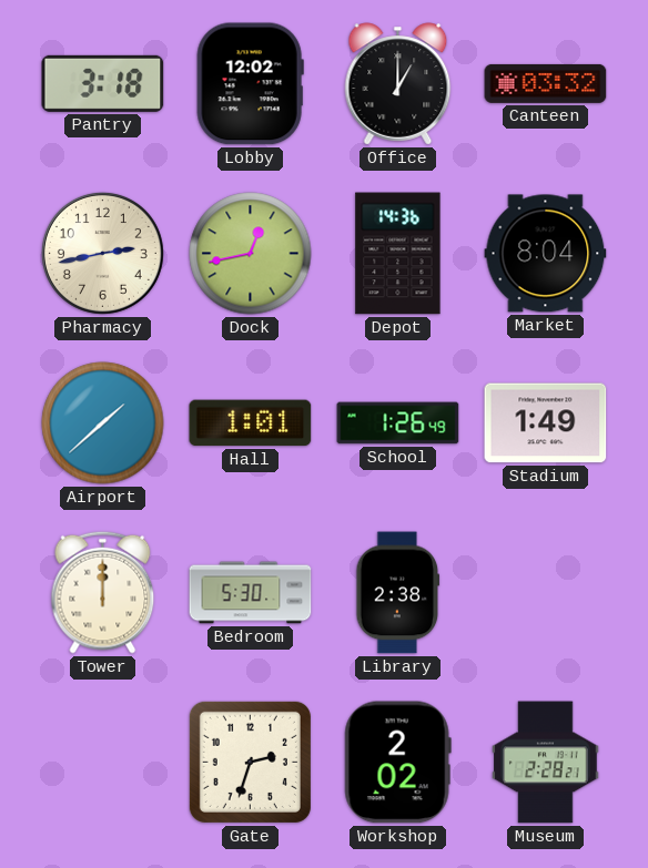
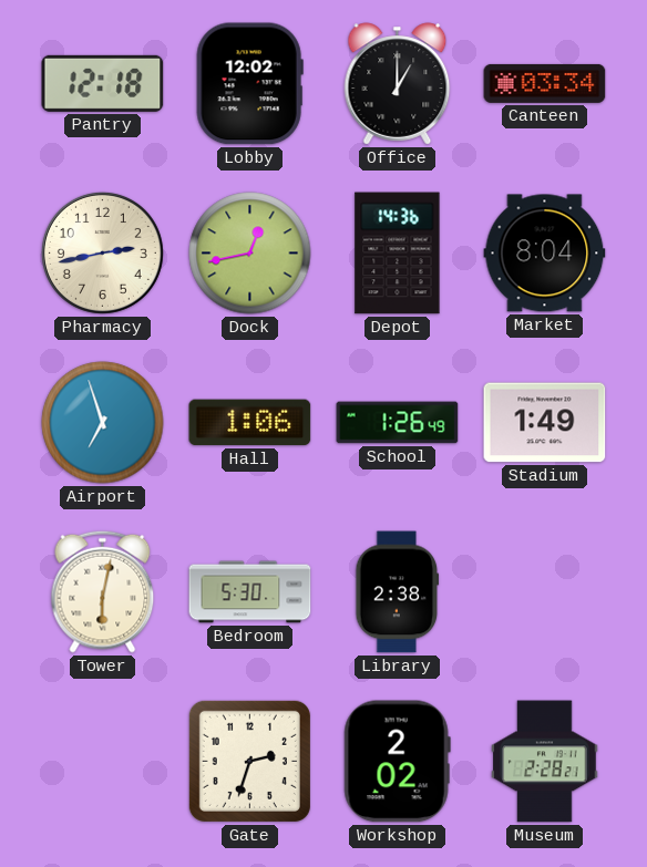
Pantry: 3:18 -> 12:18 (103, 83)
Canteen: 03:32 -> 03:34 (545, 83)
Airport: 1:38 -> 6:57 (103, 423)
Hall: 1:01 -> 1:06 (250, 423)
Tower: 12:00 -> 6:02 (103, 591)
